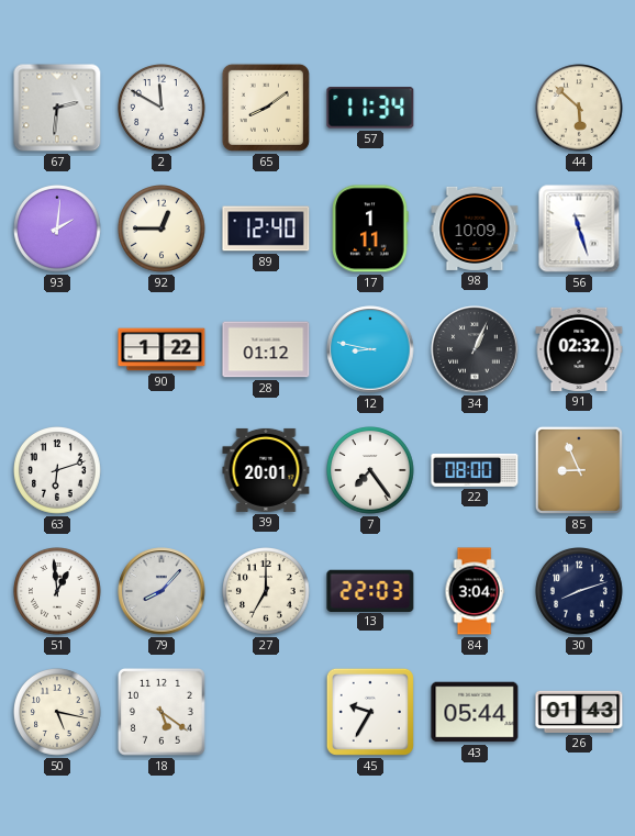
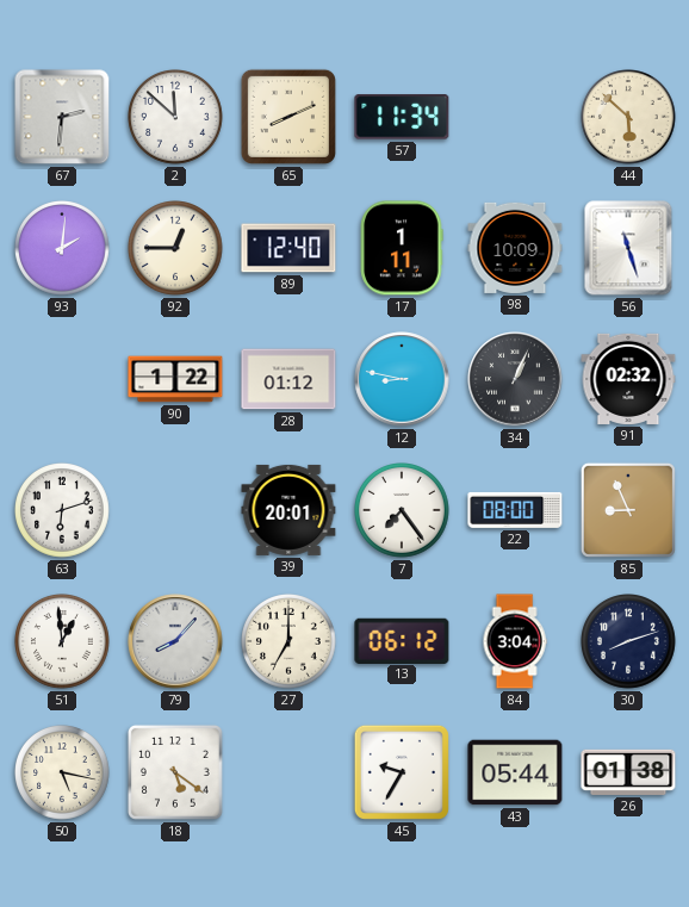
2: 11:50 -> 11:52 (176, 118)
65: 8:09 -> 8:11 (288, 117)
13: 22:03 -> 06:12 (402, 640)
26: 01:43 -> 01:38 (628, 772)
